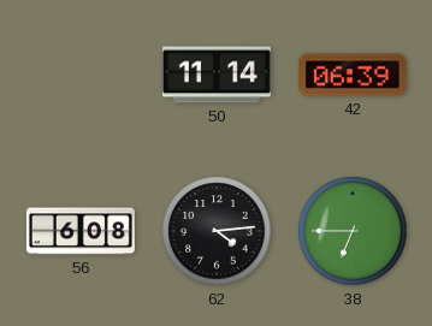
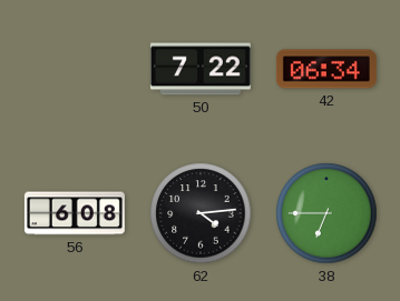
50: 11:14 -> 7:22 (201, 69)
42: 06:39 -> 06:34 (326, 69)
